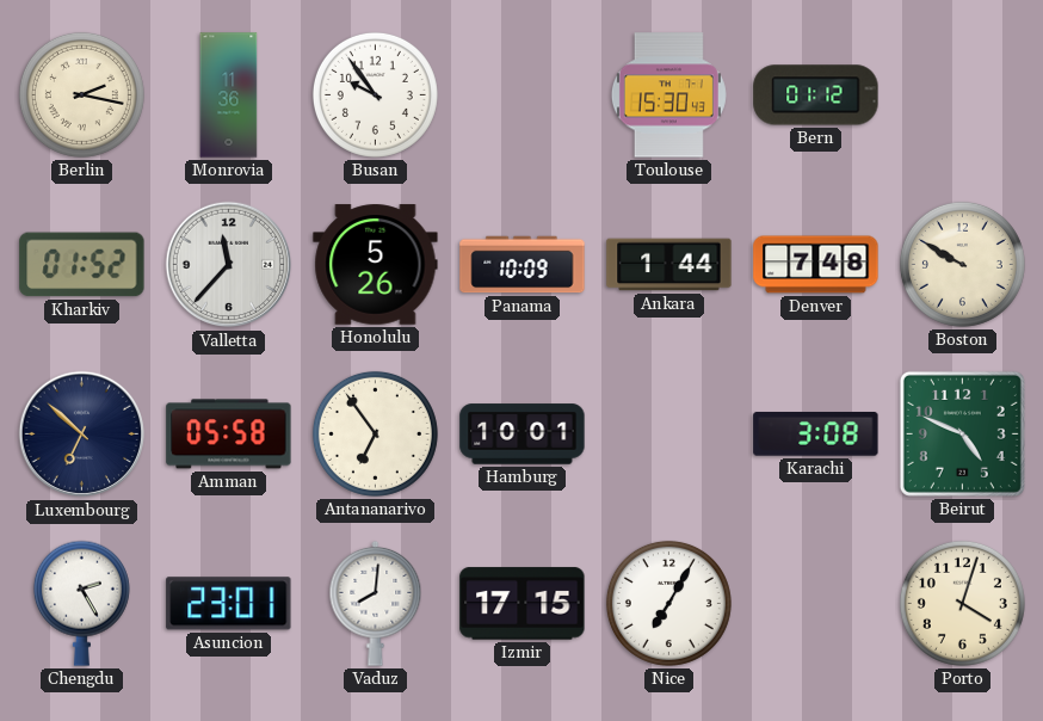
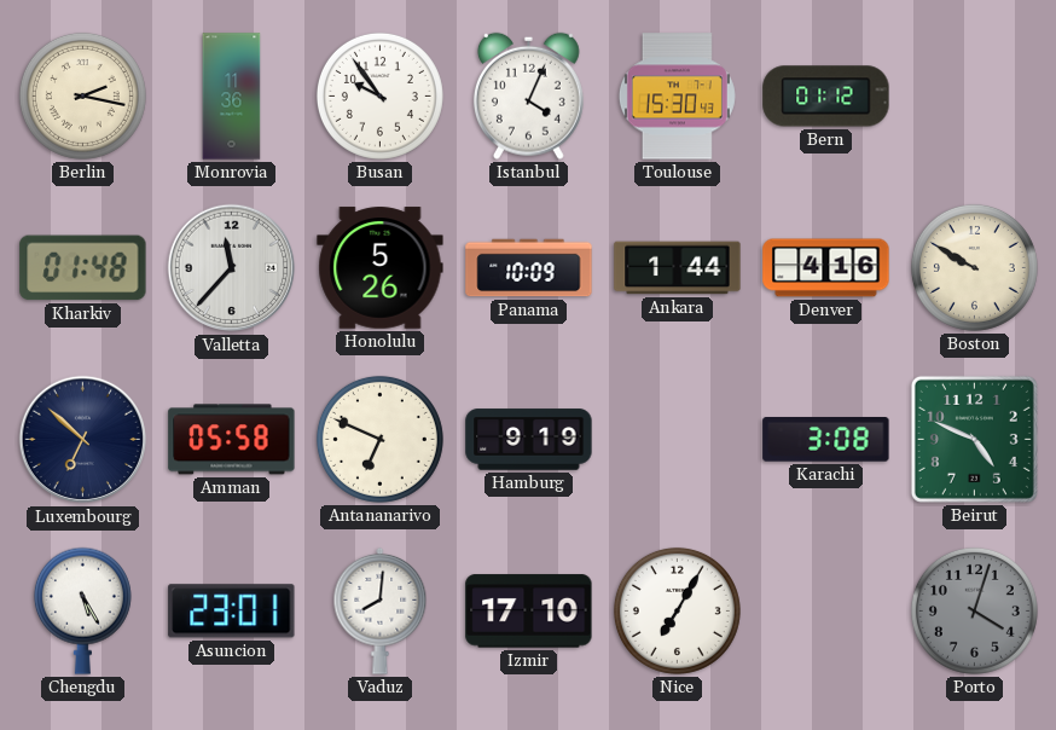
Istanbul: none -> 4:04 (528, 95)
Kharkiv: 01:52 -> 01:48 (83, 268)
Denver: 7:48 -> 4:16 (826, 268)
Antananarivo: 6:54 -> 6:49 (379, 439)
Hamburg: 10:01 -> 9:19 (529, 440)
Chengdu: 2:25 -> 5:25 (82, 610)
Izmir: 17:15 -> 17:10 (529, 612)
Porto dial: cream -> grey (974, 610)
